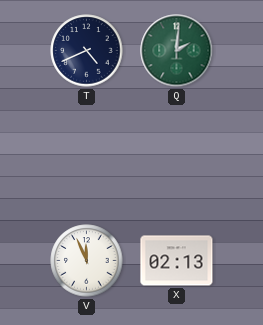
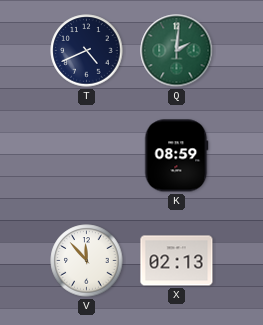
K: none -> 08:59 (177, 156)
V: 11:56 -> 11:53 (87, 261)
